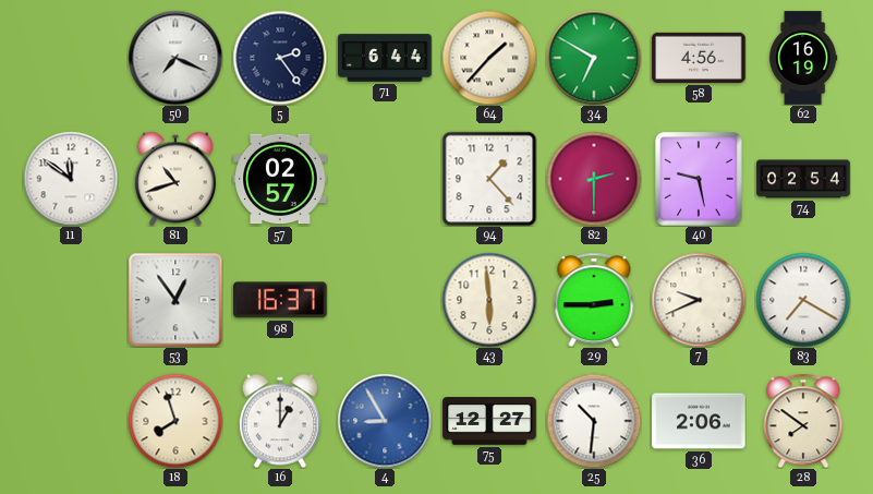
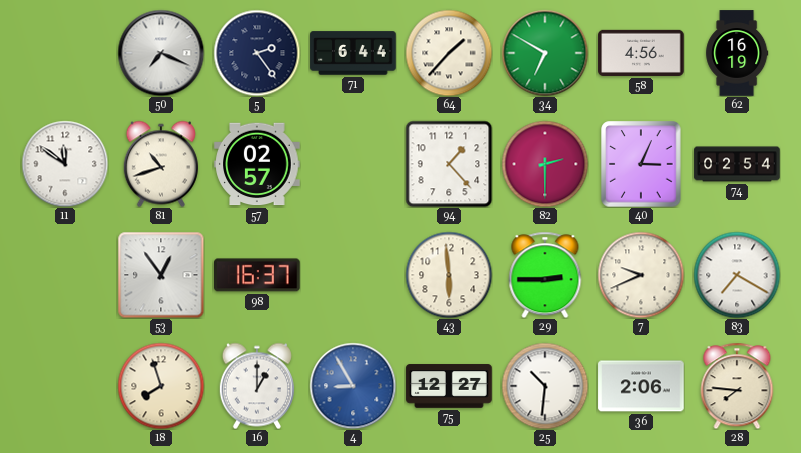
40: 9:28 -> 3:04 (641, 164)
28: 7:51 -> 7:46 (737, 386)
